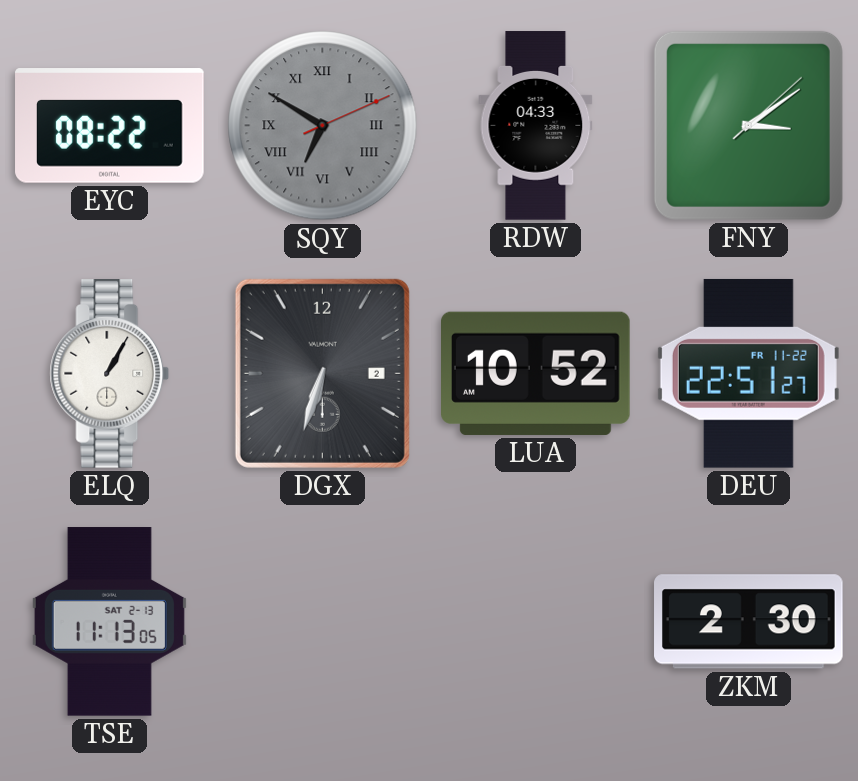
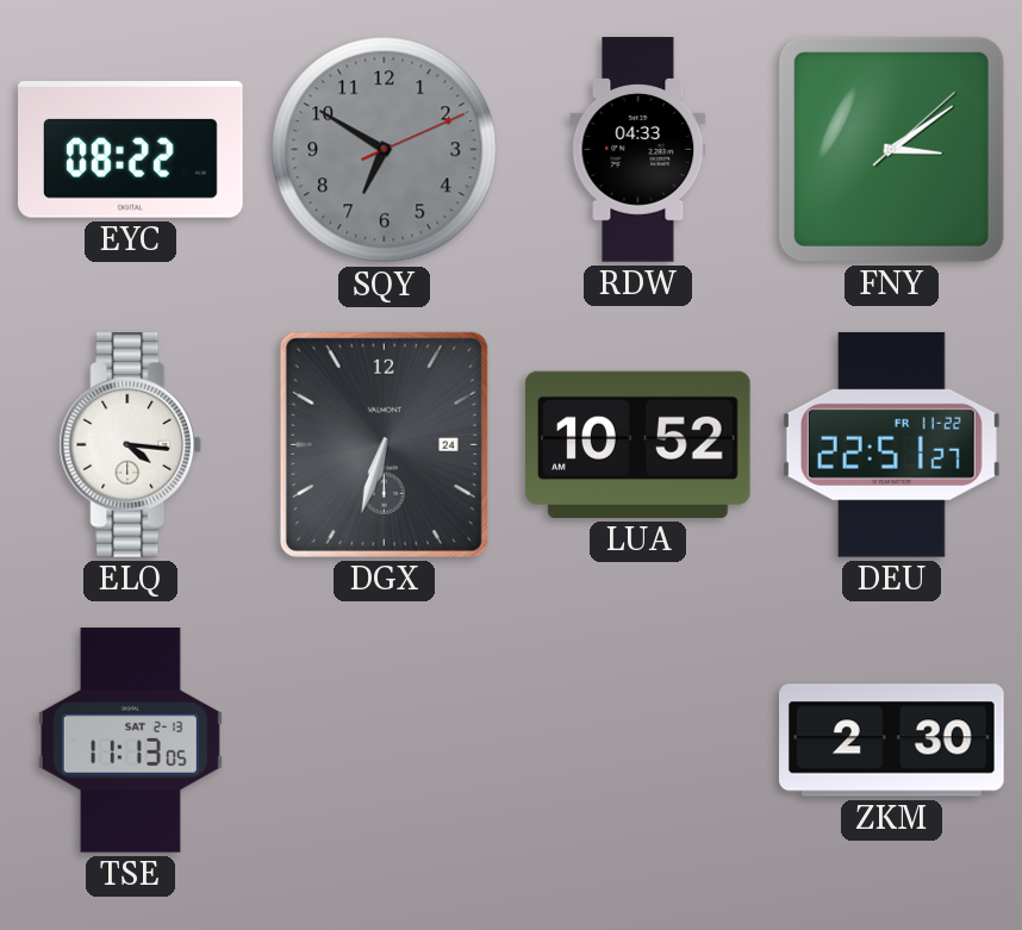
SQY numerals: Roman -> Arabic (385, 150)
ELQ: 1:05 -> 4:16 (131, 445)
DGX date: 2 -> 24 (384, 444)
